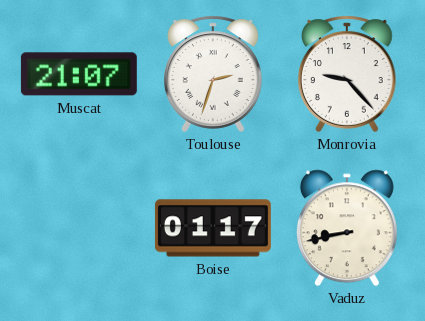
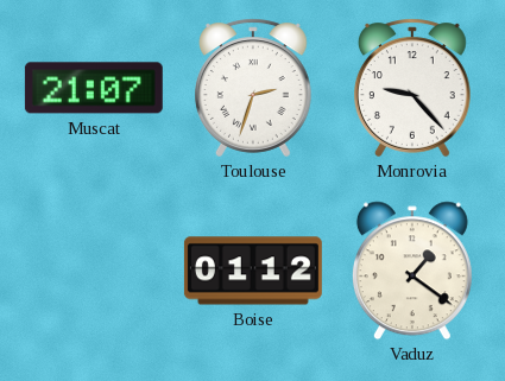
Boise: 01:17 -> 01:12 (253, 271)
Vaduz: 8:43 -> 1:21 (412, 271)
